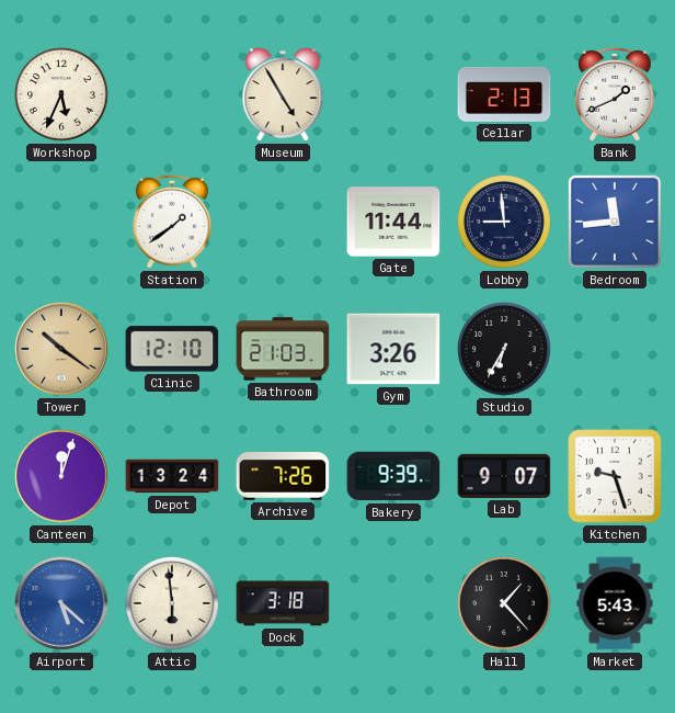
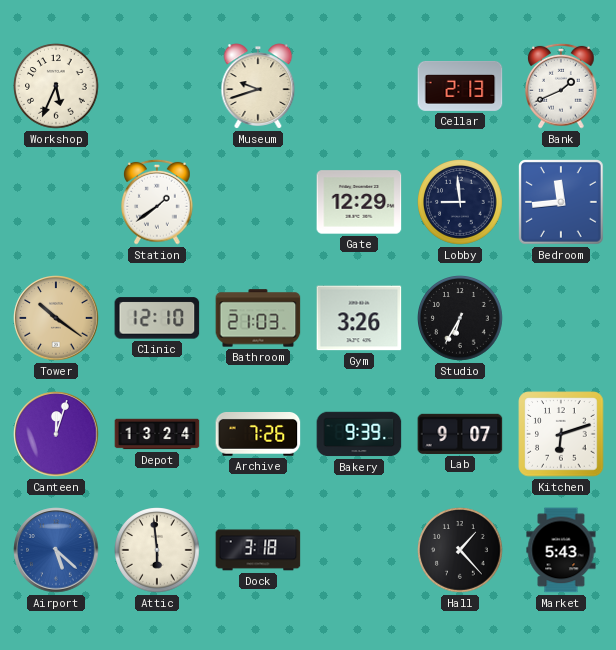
Museum: 4:55 -> 9:42 (258, 86)
Gate: 11:44 -> 12:29 (359, 202)
Kitchen: 9:27 -> 6:12 (561, 434)
